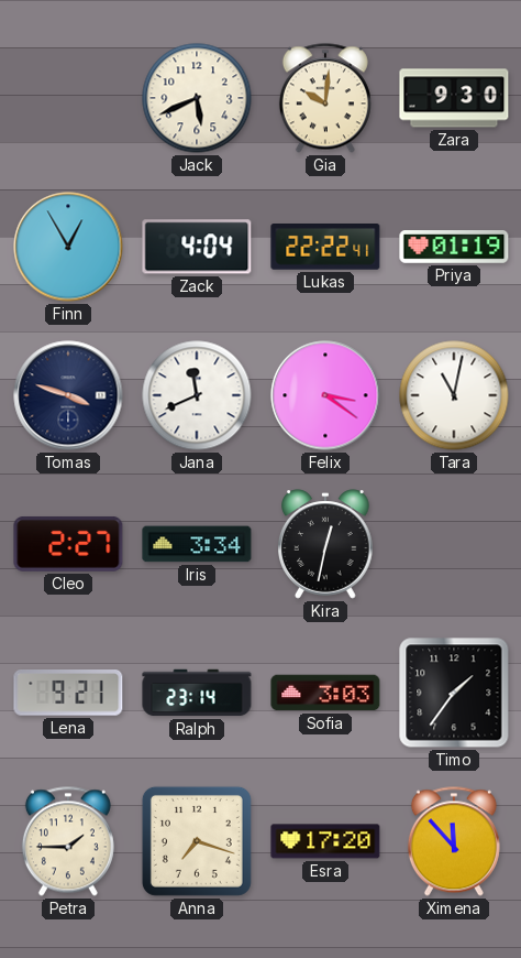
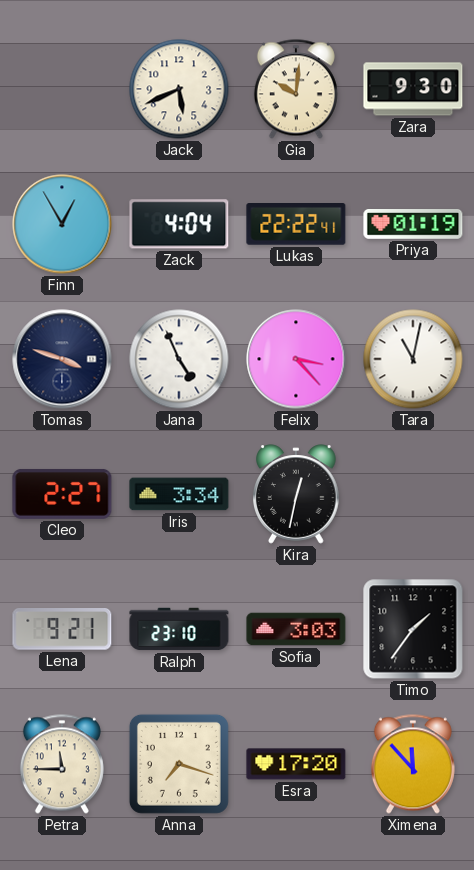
Jana: 11:41 -> 4:56 (179, 359)
Felix: 3:21 -> 3:23 (296, 359)
Ralph: 23:14 -> 23:10 (179, 629)
Petra: 1:45 -> 11:45 (62, 764)
